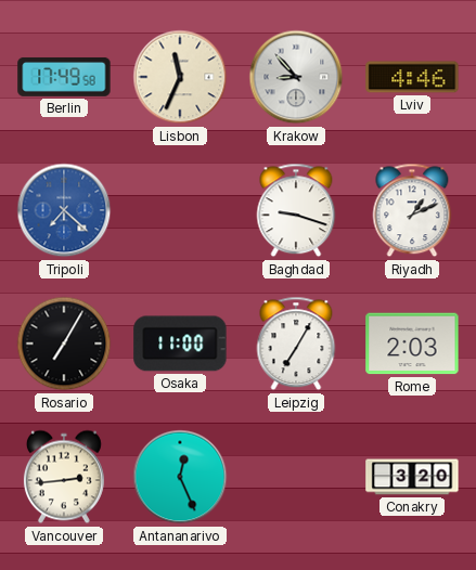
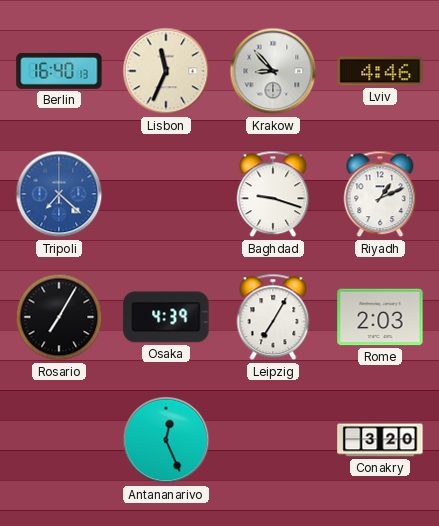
Berlin: 17:49 -> 16:40 (59, 71)
Osaka: 11:00 -> 4:39 (166, 317)
Vancouver: 2:44 -> none (64, 477)
